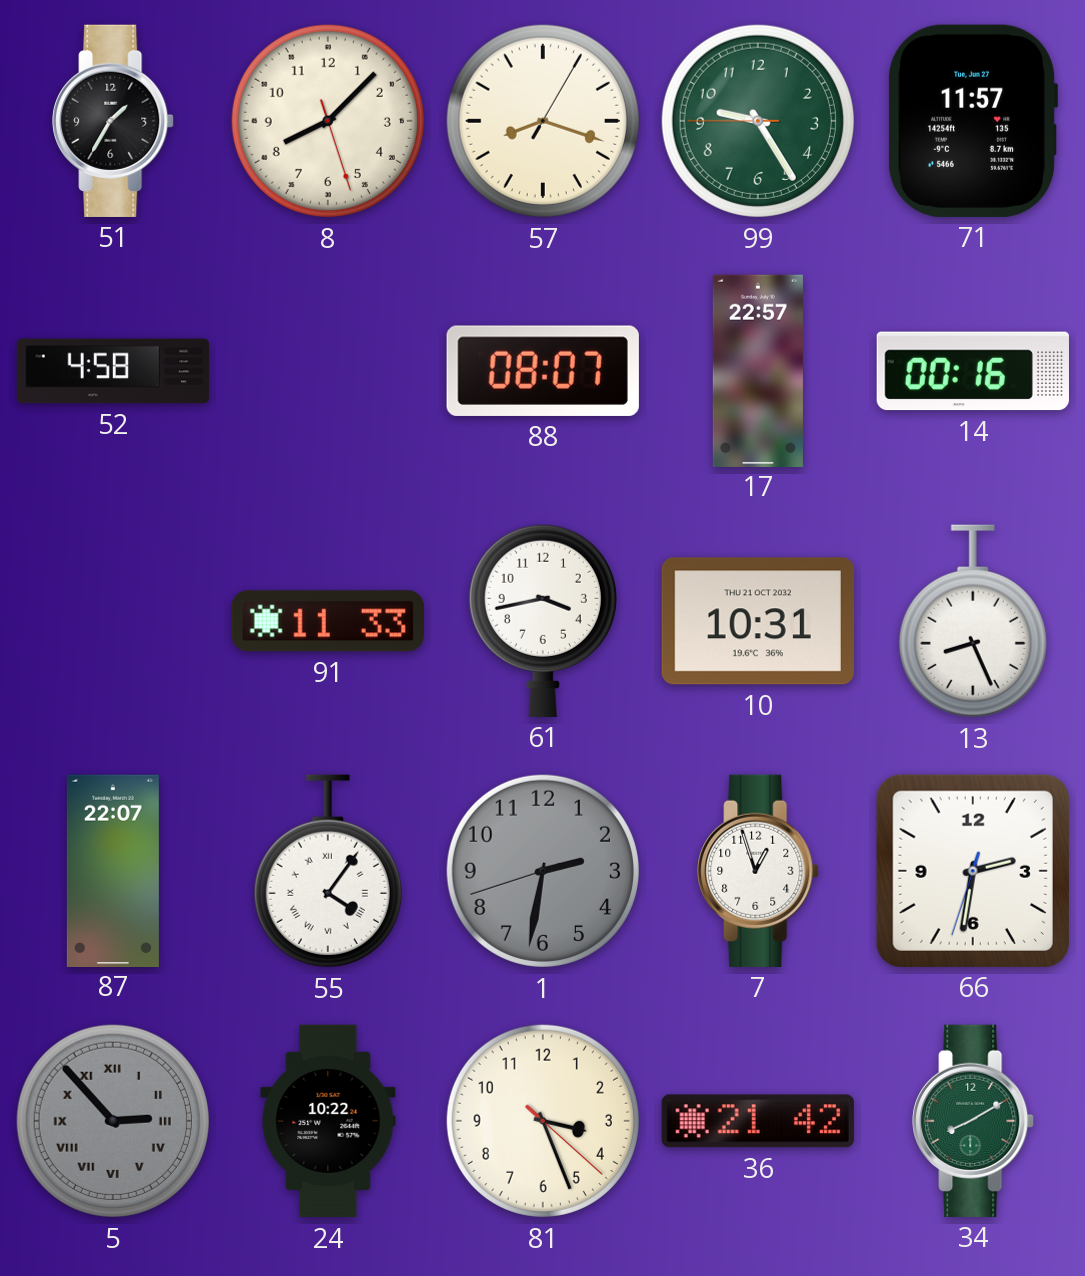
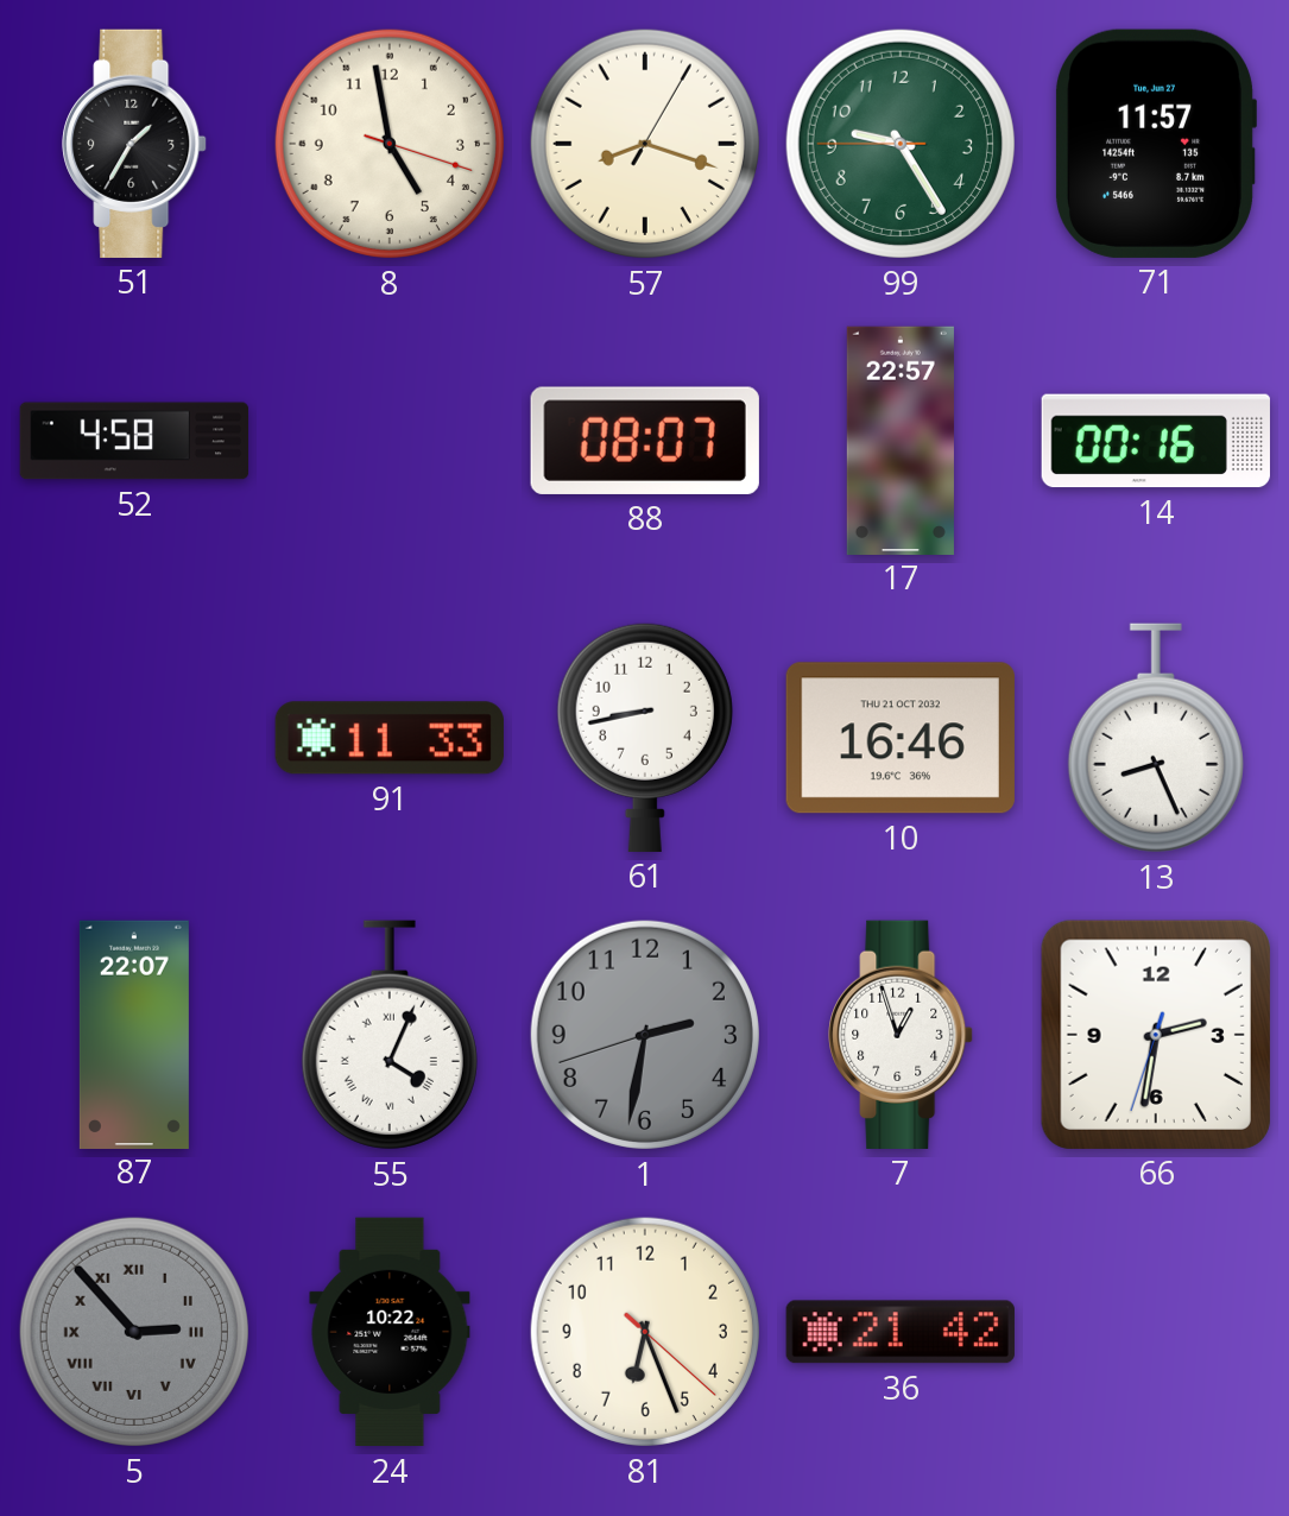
8: 8:07 -> 4:58 (390, 144)
61: 3:43 -> 8:43 (645, 737)
10: 10:31 -> 16:46 (901, 738)
55: 4:06 -> 4:04 (390, 1035)
81: 3:26 -> 6:26 (645, 1332)
34: 8:10 -> none (973, 1121)
